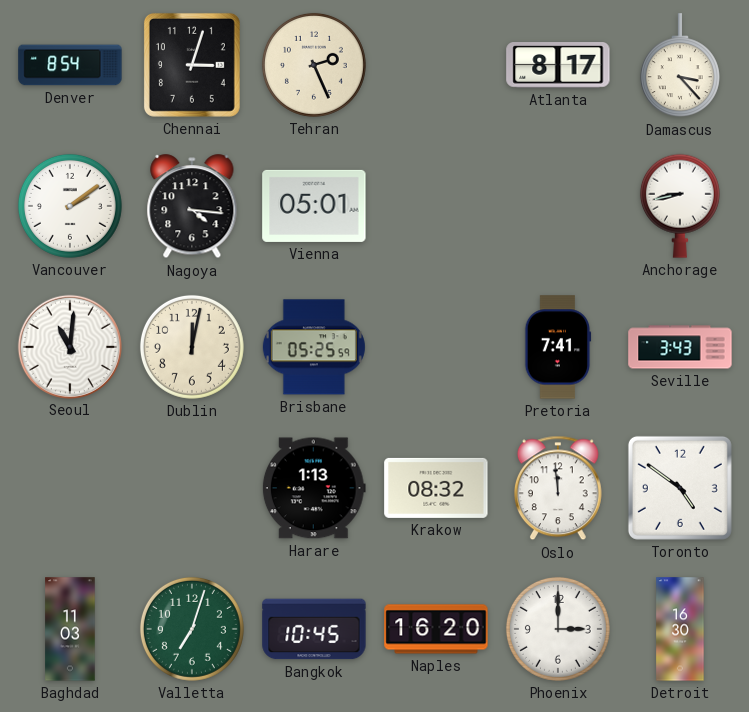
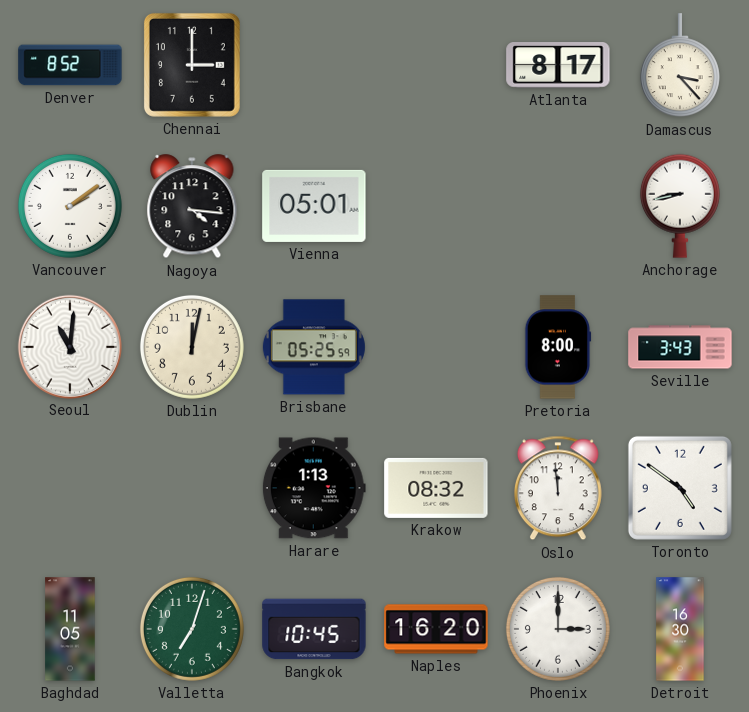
Denver: 8:54 -> 8:52 (70, 65)
Chennai: 3:03 -> 3:00 (192, 65)
Tehran: 2:26 -> none (314, 65)
Pretoria: 7:41 -> 8:00 (558, 347)
Baghdad: 11:03 -> 11:05 (70, 629)
